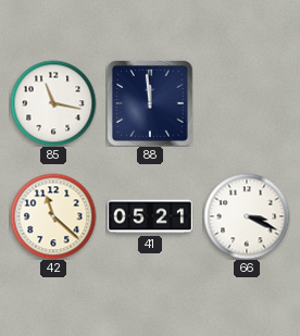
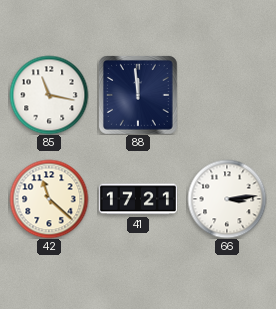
41: 05:21 -> 17:21 (138, 199)
66: 3:19 -> 3:14 (227, 199)
